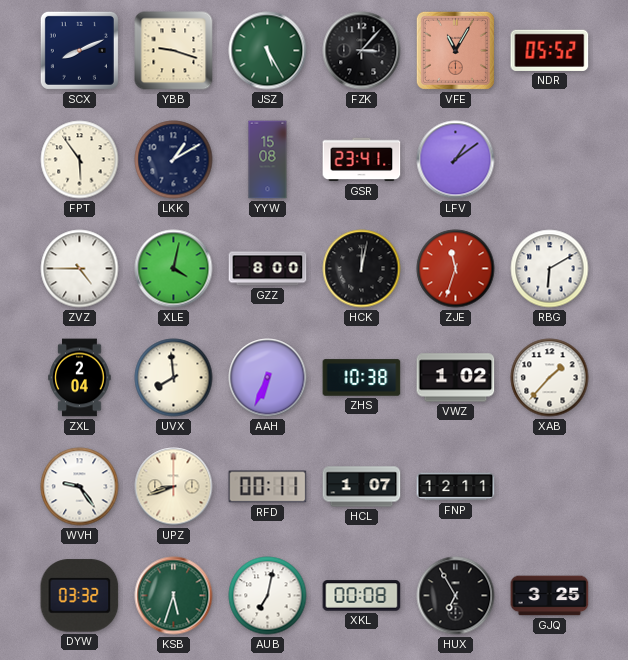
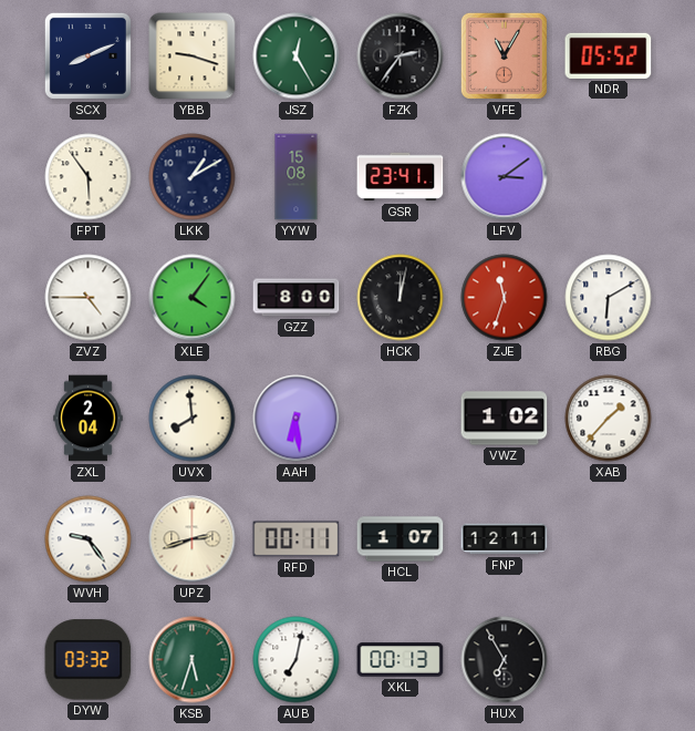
JSZ: 5:25 -> 12:25 (297, 56)
FZK: 3:07 -> 2:36 (401, 56)
LFV: 1:09 -> 3:09 (505, 177)
XLE: 4:02 -> 4:06 (193, 298)
AAH: 6:34 -> 6:29 (297, 419)
ZHS: 10:38 -> none (362, 378)
UPZ: 8:42 -> 2:42 (193, 539)
XKL: 00:08 -> 00:13 (401, 660)
GJQ: 3:25 -> none (550, 596)
